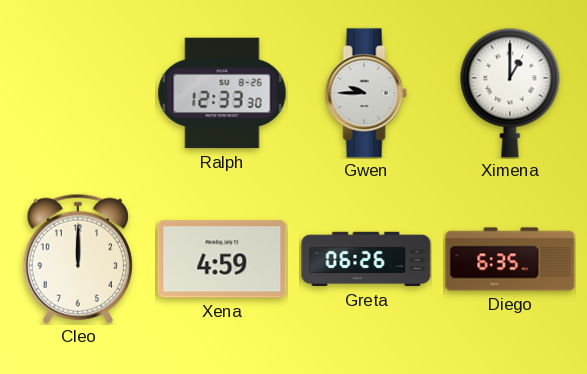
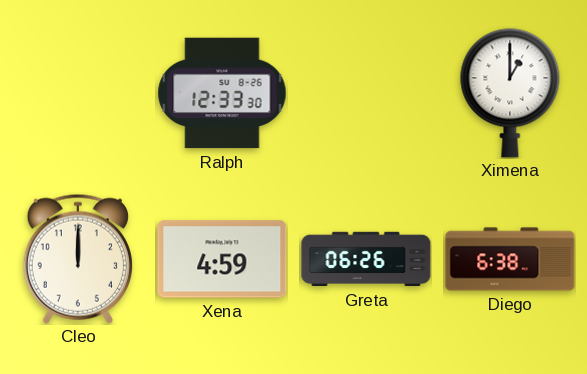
Gwen: 9:45 -> none (366, 93)
Diego: 6:35 -> 6:38 (510, 259)
